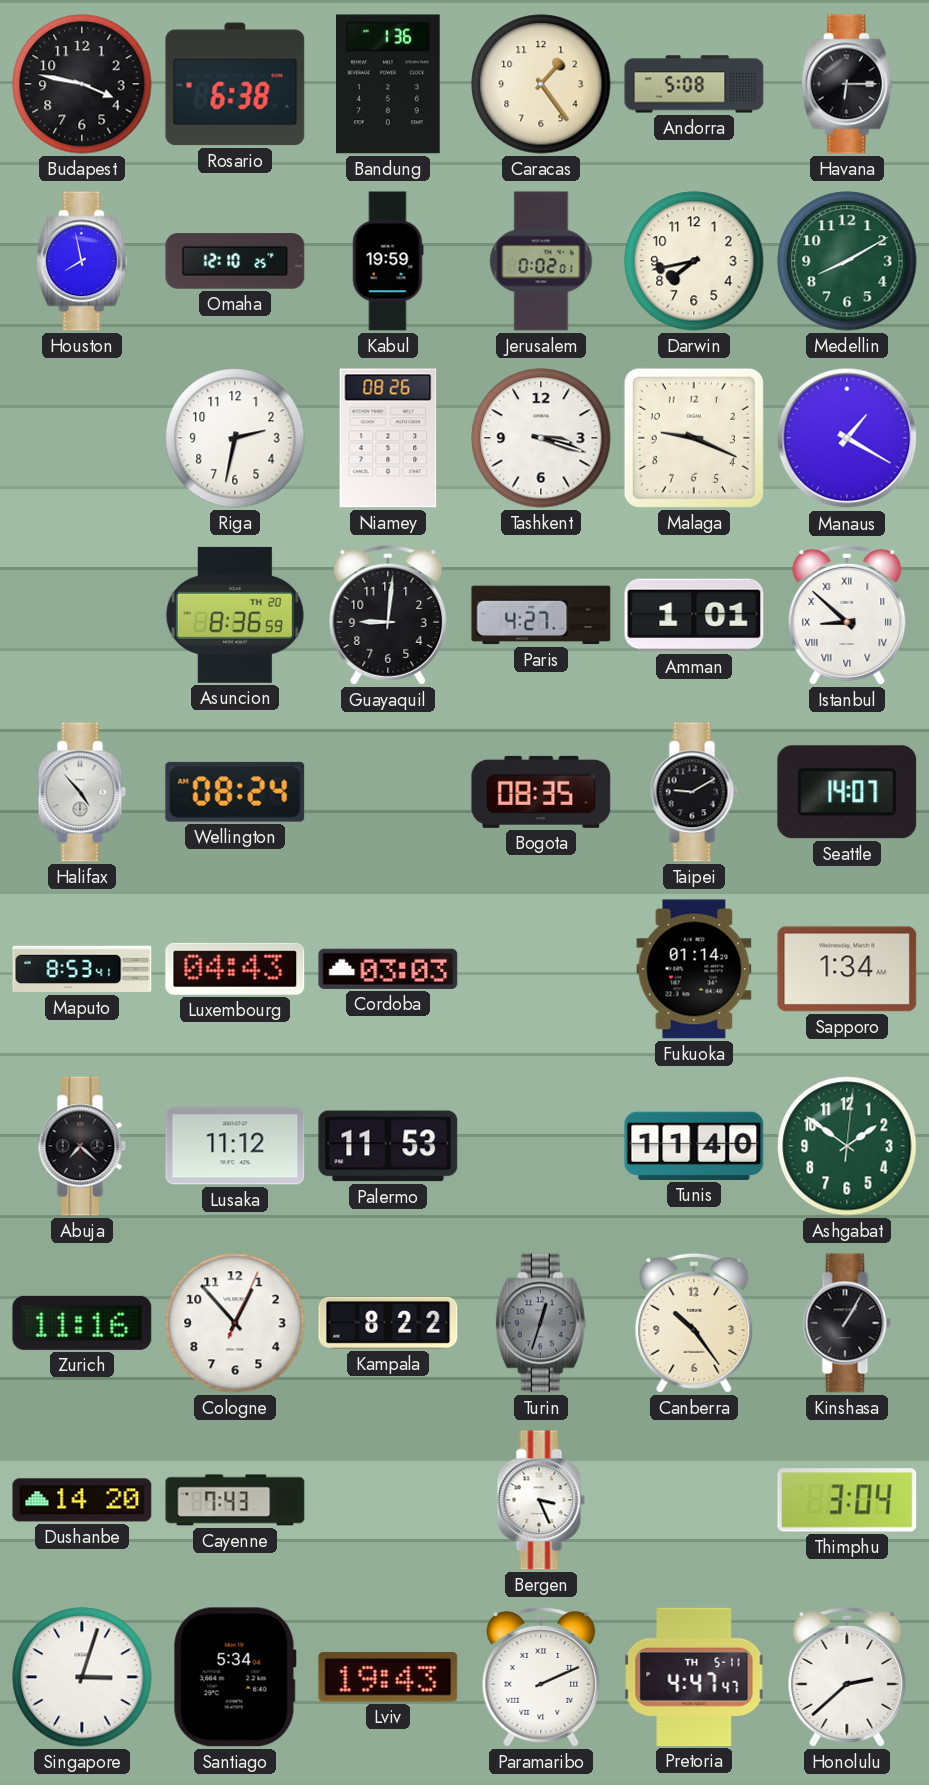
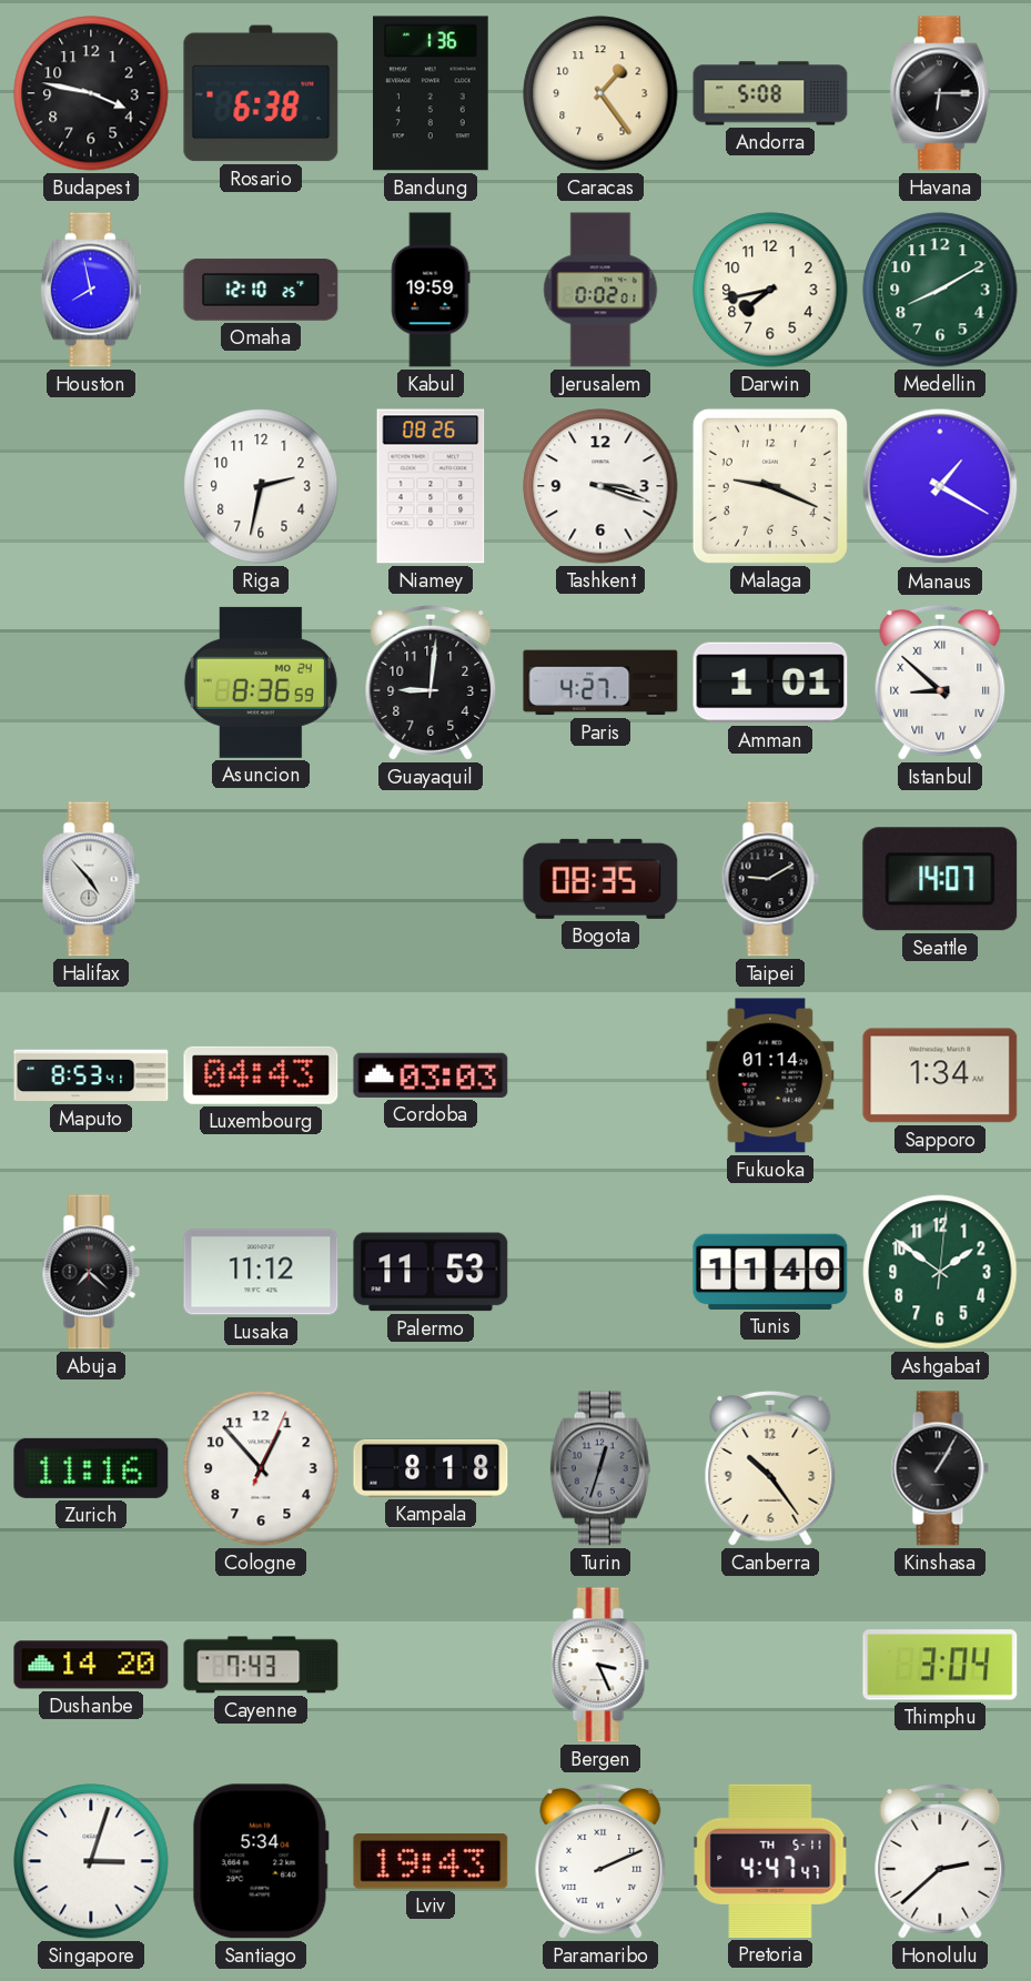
Asuncion date: TH 20 -> MO 24 (261, 683)
Wellington: 08:24 -> none (235, 792)
Kampala: 8:22 -> 8:18 (431, 1468)
